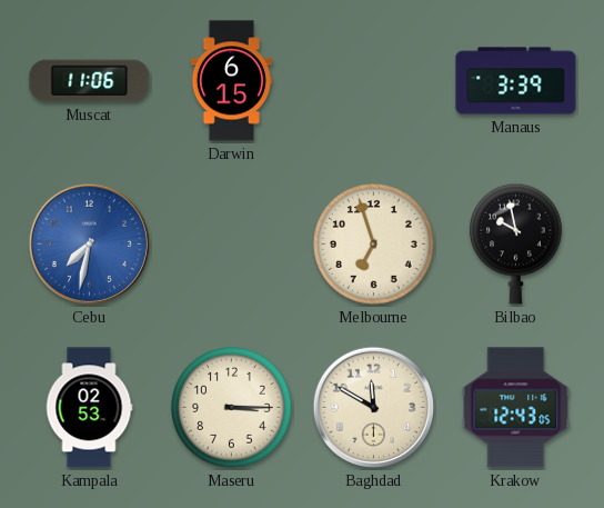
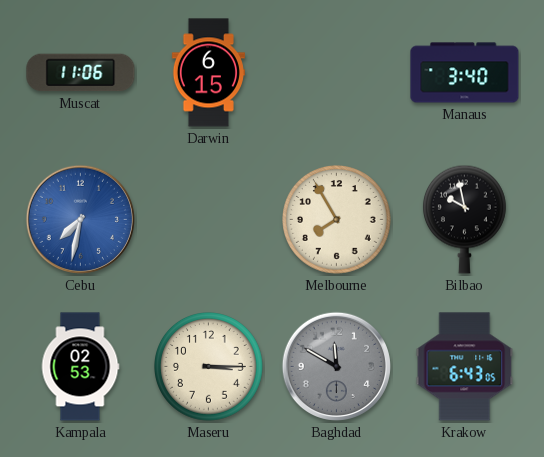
Manaus: 3:39 -> 3:40 (465, 73)
Melbourne: 6:57 -> 7:55 (337, 220)
Baghdad dial: cream -> grey (336, 366)
Krakow: 12:43 -> 6:43 (465, 367)
